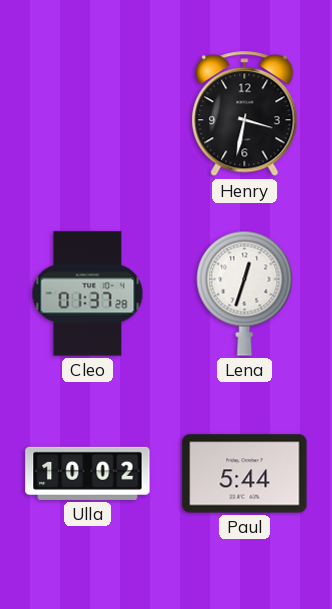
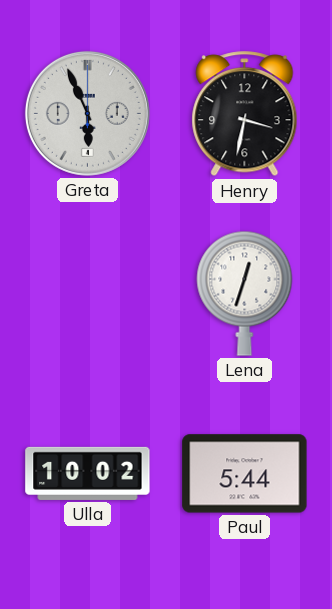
Greta: none -> 5:56 (87, 113)
Cleo: 01:37 -> none (88, 294)
